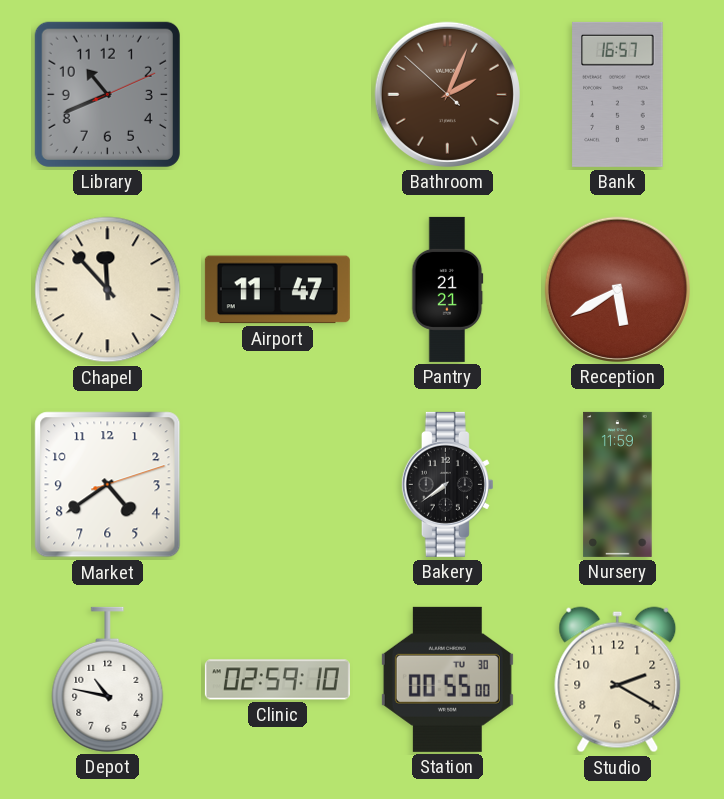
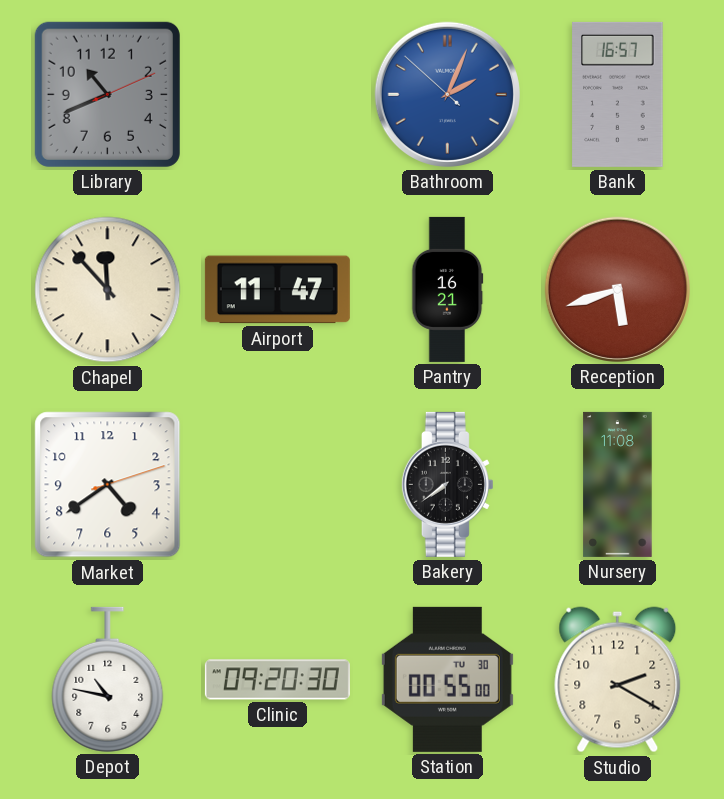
Bathroom dial: brown -> blue (447, 94)
Pantry: 21:21 -> 16:21 (448, 289)
Reception: 5:40 -> 5:42 (617, 289)
Nursery: 11:59 -> 11:08 (618, 484)
Clinic: 02:59 -> 09:20 (277, 680)
